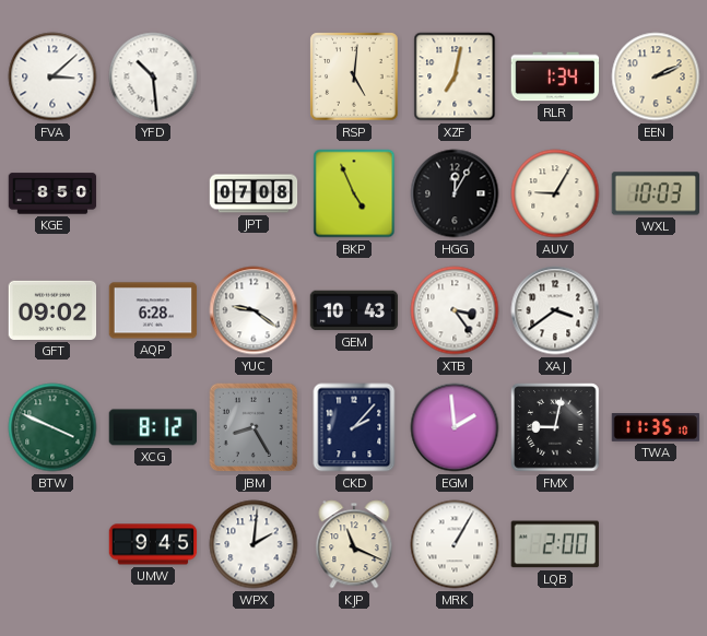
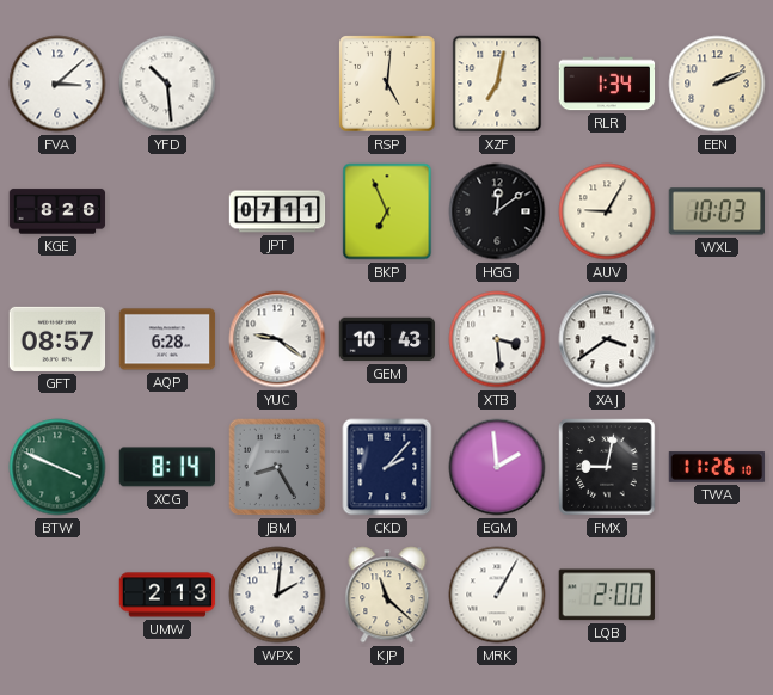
KGE: 8:50 -> 8:26 (57, 211)
JPT: 07:08 -> 07:11 (277, 211)
BKP: 4:56 -> 6:56 (387, 211)
HGG: 12:05 -> 12:09 (497, 211)
GFT: 09:02 -> 08:57 (57, 339)
XTB: 3:24 -> 3:29 (497, 339)
XCG: 8:12 -> 8:14 (166, 467)
TWA: 11:35 -> 11:26 (717, 467)
UMW: 9:45 -> 2:13 (167, 595)
KJP: 11:19 -> 11:22 (387, 595)
